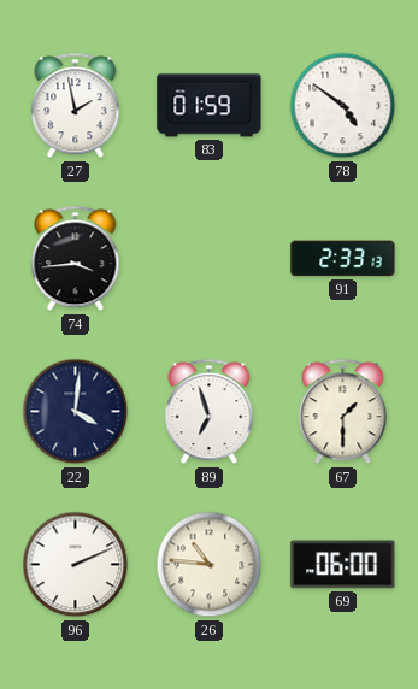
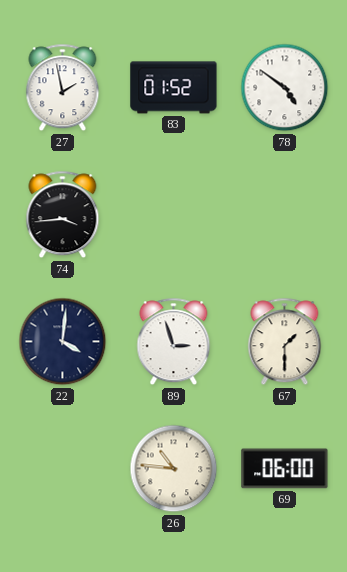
83: 01:59 -> 01:52 (174, 88)
91: 2:33 -> none (343, 259)
89: 6:57 -> 2:57 (174, 342)
96: 2:11 -> none (76, 565)
